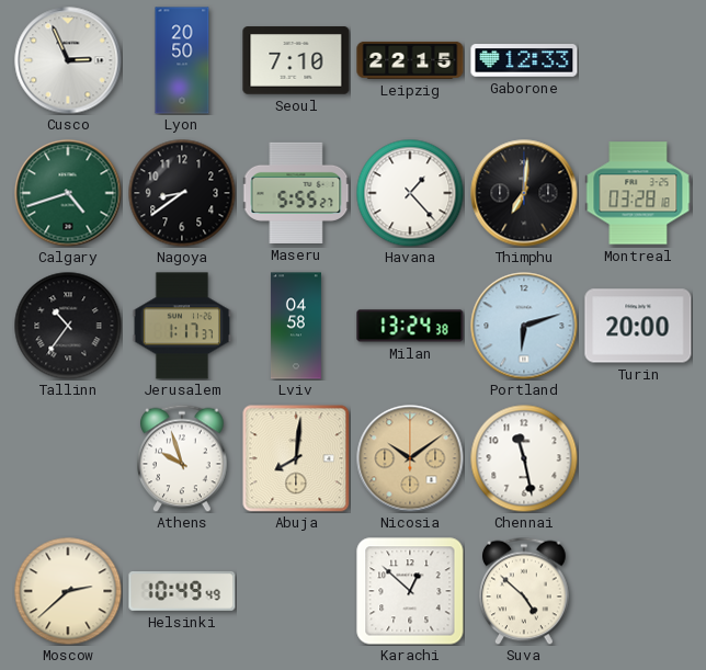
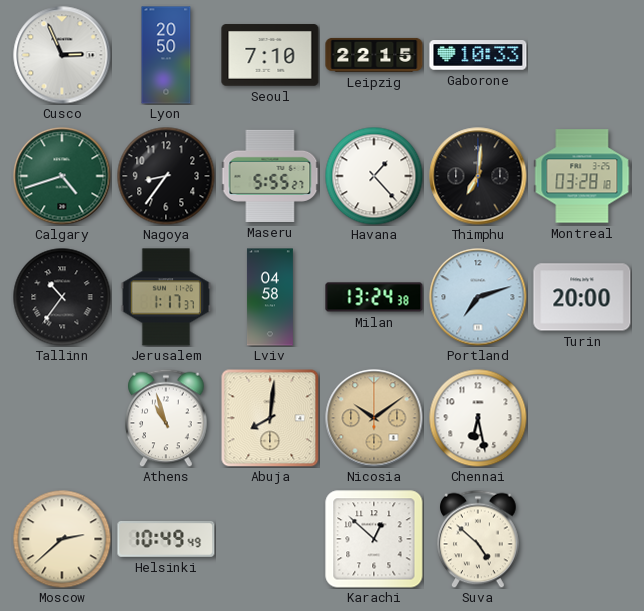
Gaborone: 12:33 -> 10:33 (478, 55)
Nagoya: 8:39 -> 8:36 (166, 176)
Portland: 6:12 -> 7:12 (478, 297)
Athens: 9:57 -> 10:57 (166, 418)
Chennai: 11:28 -> 6:28 (478, 418)
